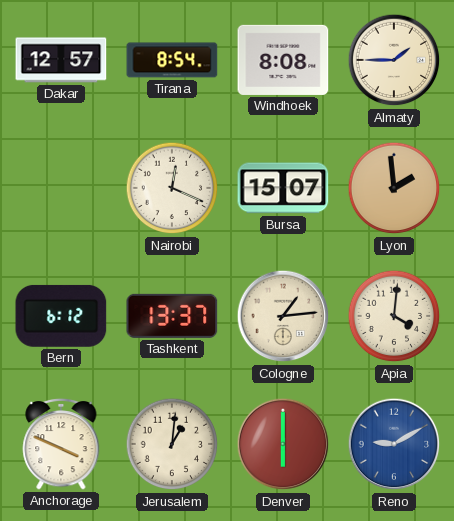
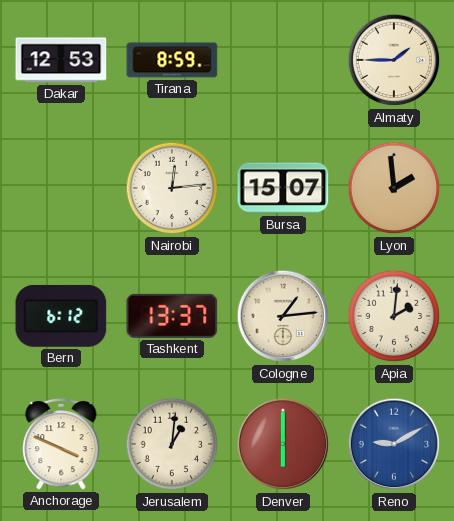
Dakar: 12:57 -> 12:53 (61, 60)
Tirana: 8:54 -> 8:59 (172, 60)
Windhoek: 8:08 -> none (283, 60)
Nairobi: 12:19 -> 12:14 (172, 188)
Apia: 4:01 -> 2:01 (394, 316)
